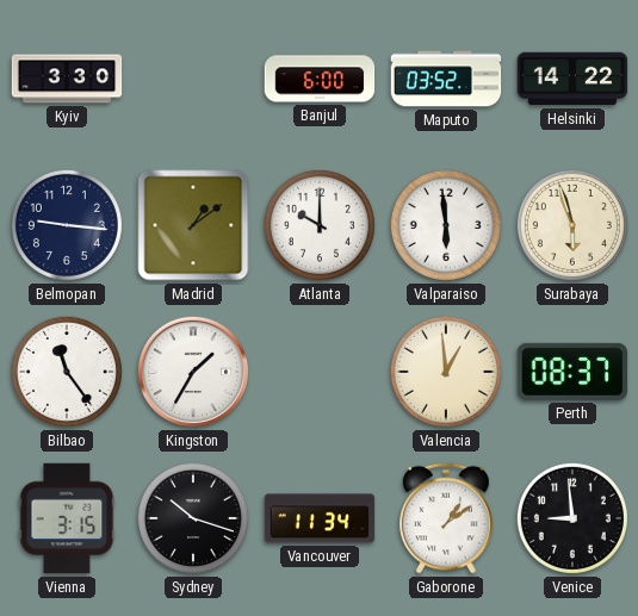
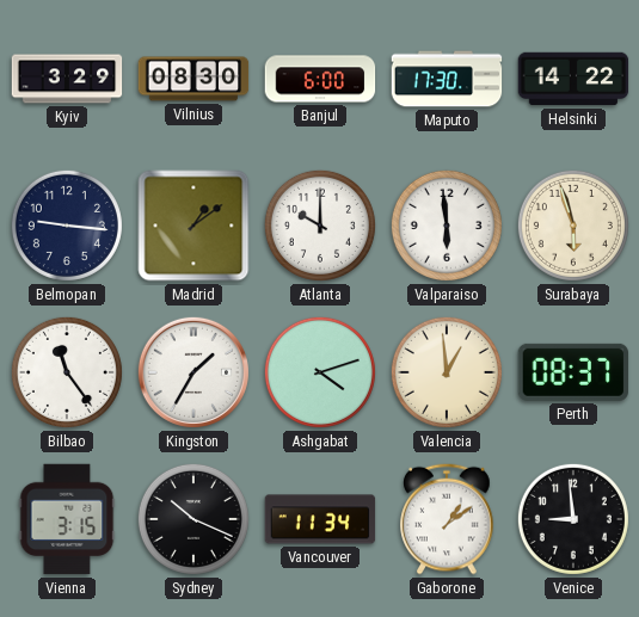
Kyiv: 3:30 -> 3:29 (67, 79)
Vilnius: none -> 08:30 (193, 79)
Maputo: 03:52 -> 17:30 (447, 79)
Ashgabat: none -> 4:12 (320, 372)
Sydney: 10:18 -> 10:19 (193, 519)
